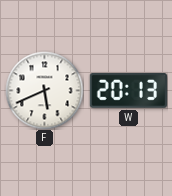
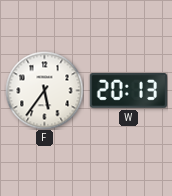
F: 5:41 -> 5:36 (44, 90)
